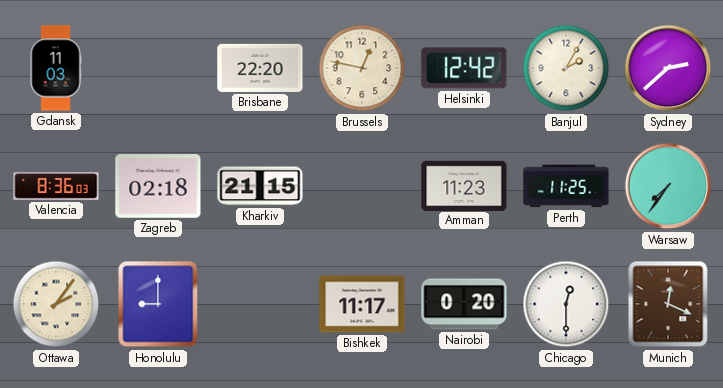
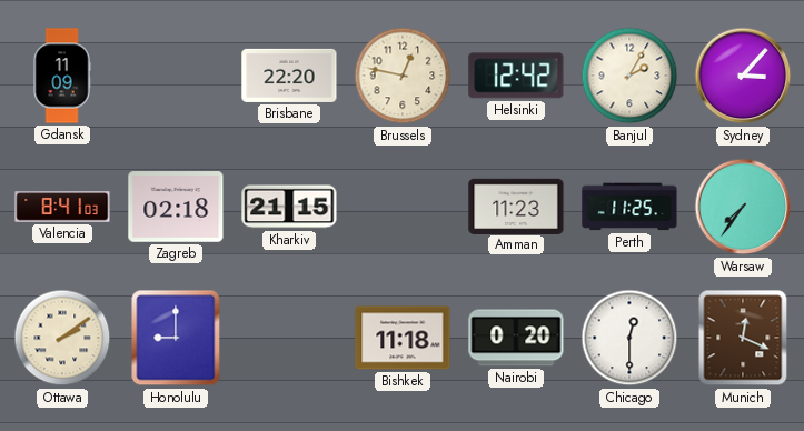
Gdansk: 11:03 -> 11:09 (62, 76)
Sydney: 2:38 -> 3:07 (743, 76)
Valencia: 8:36 -> 8:41 (62, 207)
Ottawa: 2:06 -> 2:09 (62, 338)
Bishkek: 11:17 -> 11:18 (403, 338)
